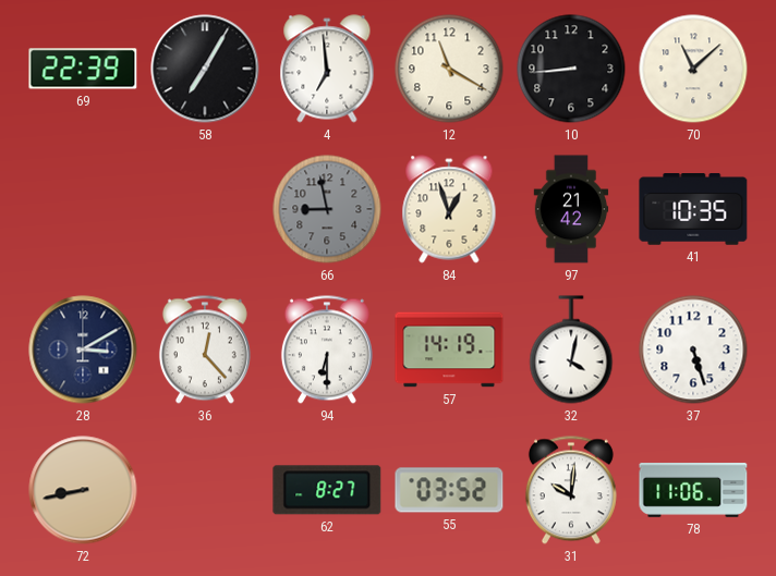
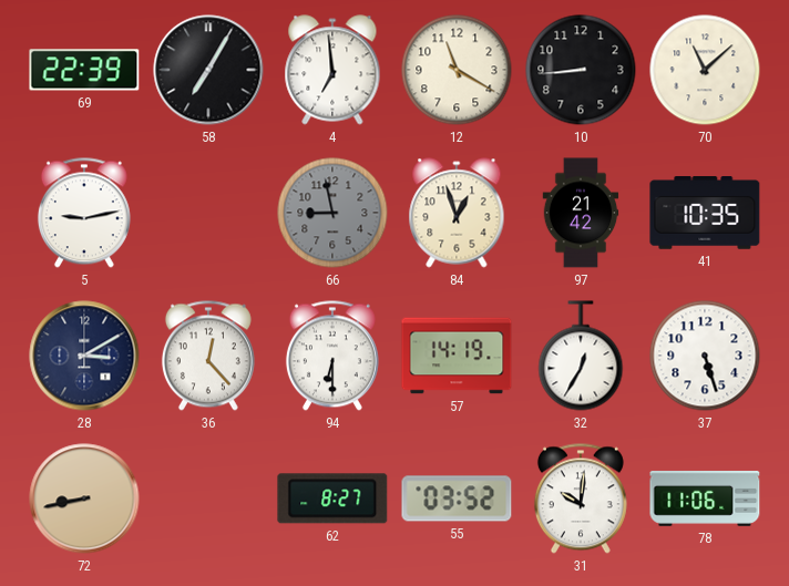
5: none -> 9:13 (84, 213)
32: 4:02 -> 12:35 (581, 356)
